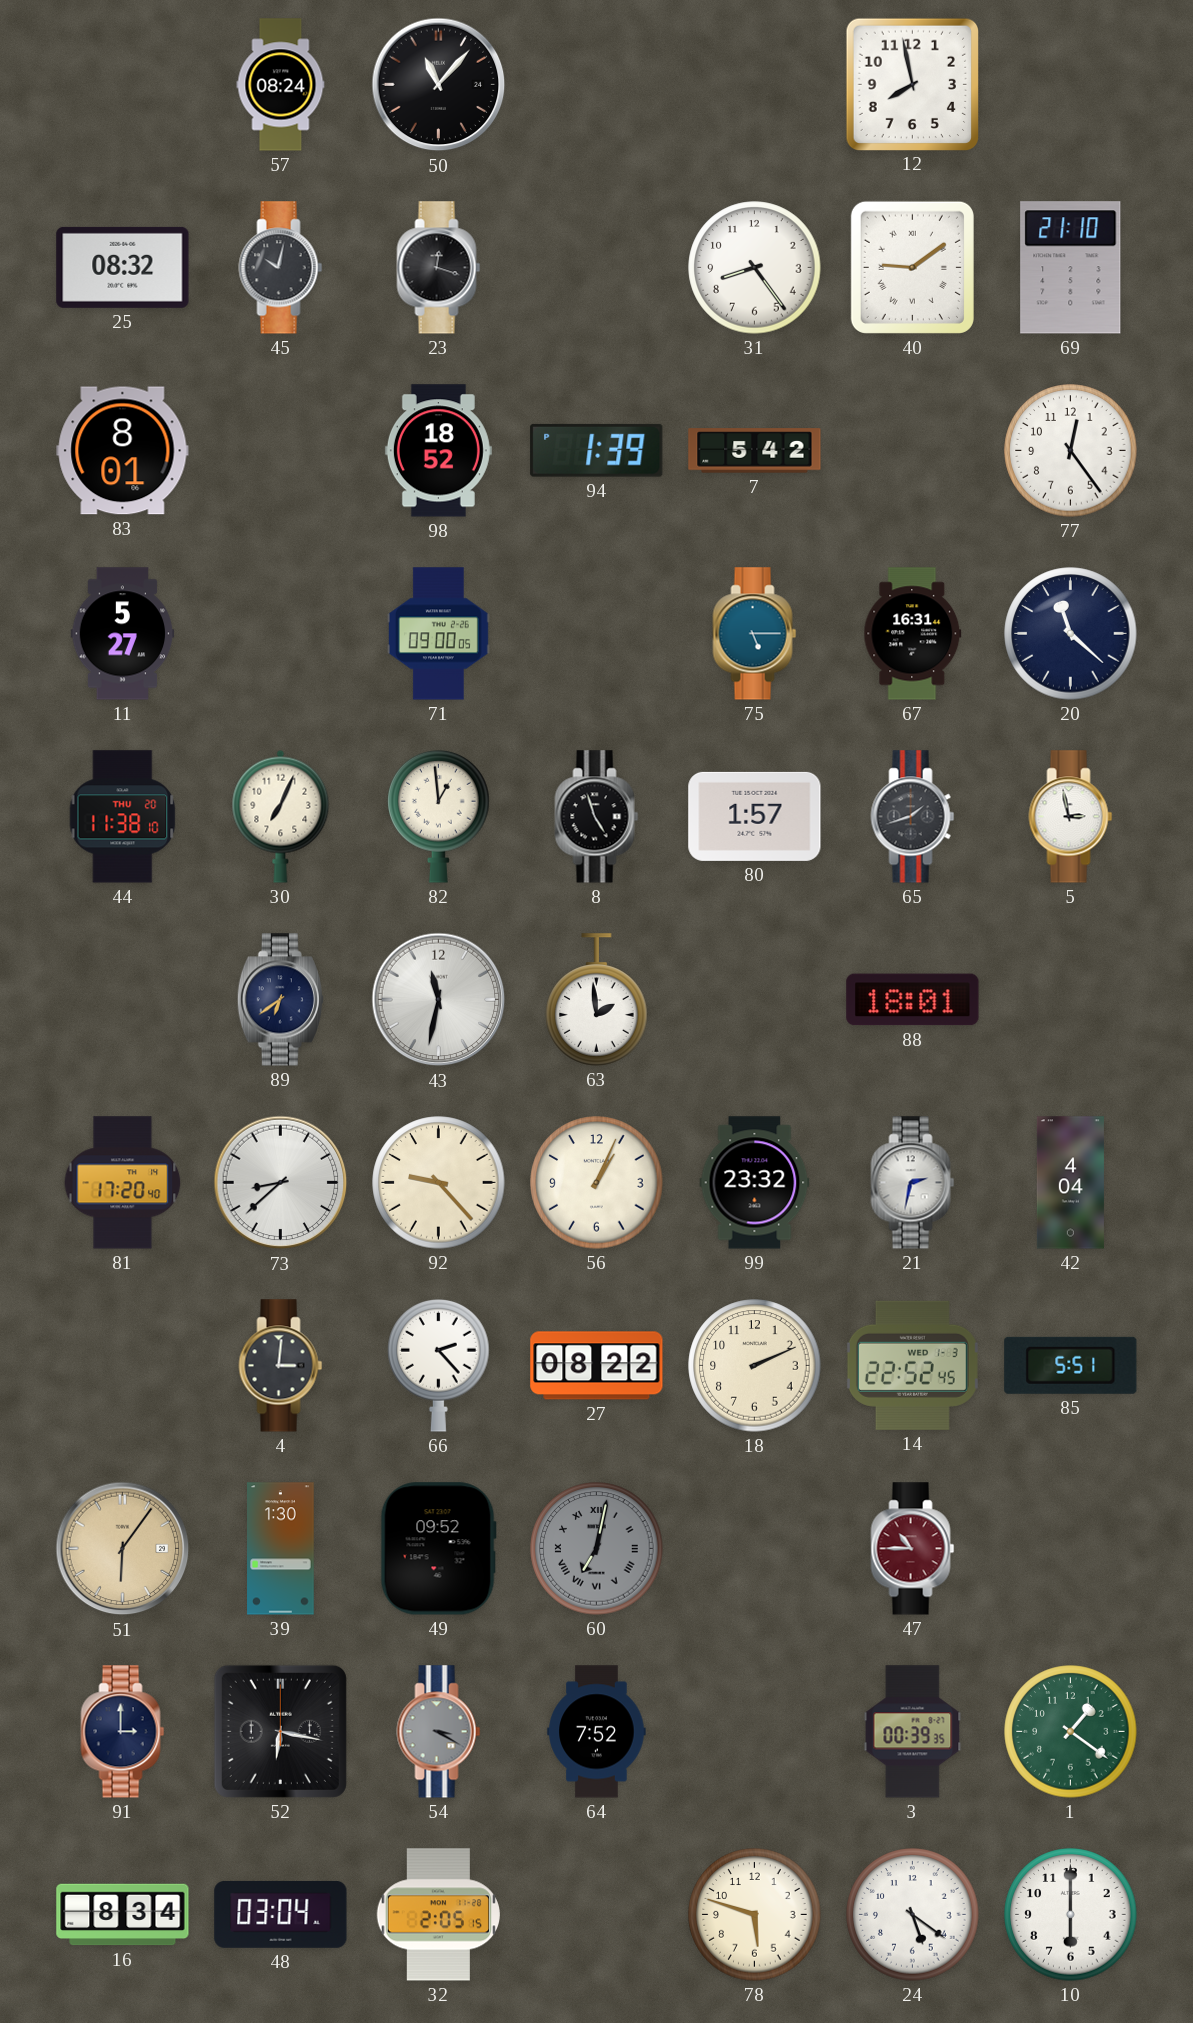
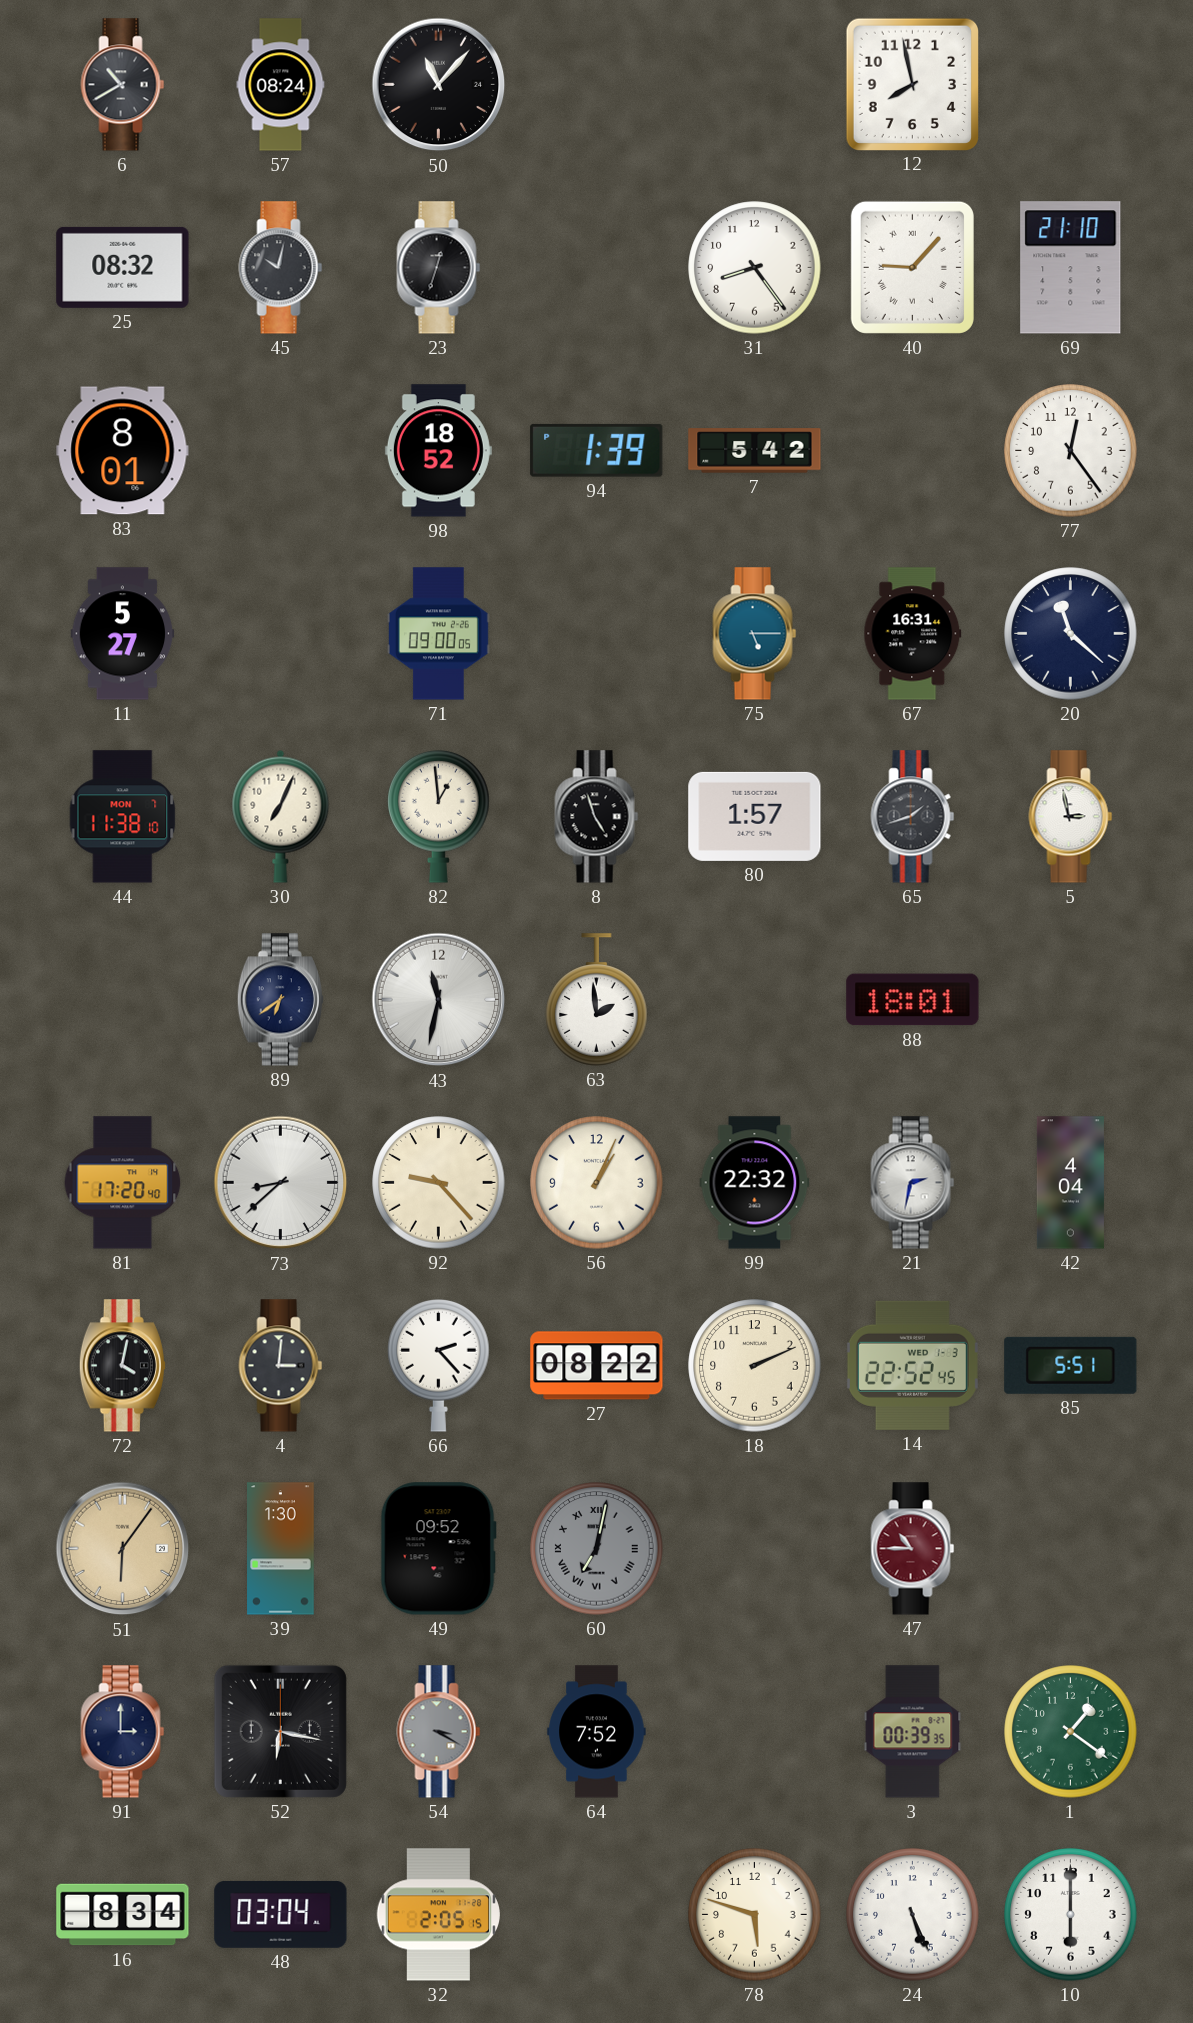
6: none -> 10:40 (123, 85)
23: 12:18 -> 12:33 (439, 268)
40: 9:09 -> 9:07 (912, 267)
44 date: THU 20 -> MON 7 (123, 817)
99: 23:32 -> 22:32 (755, 1183)
72: none -> 4:02 (122, 1366)
24: 5:21 -> 5:26 (913, 1915)
